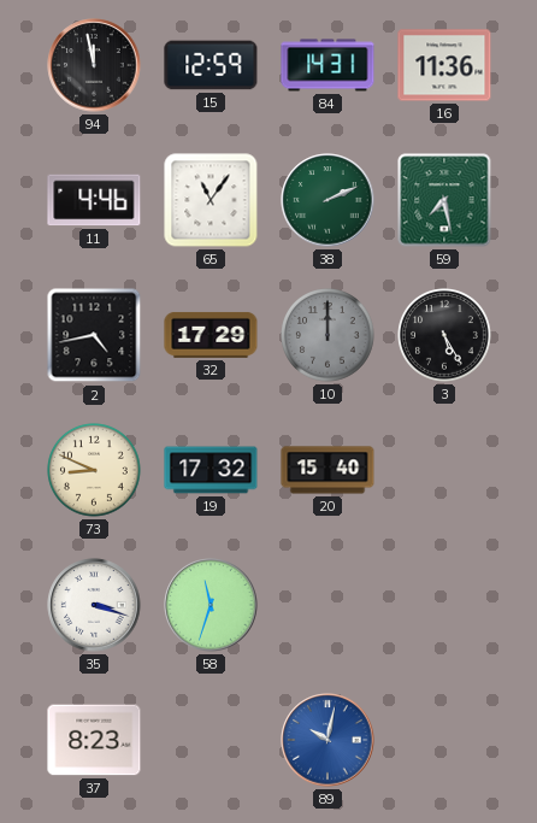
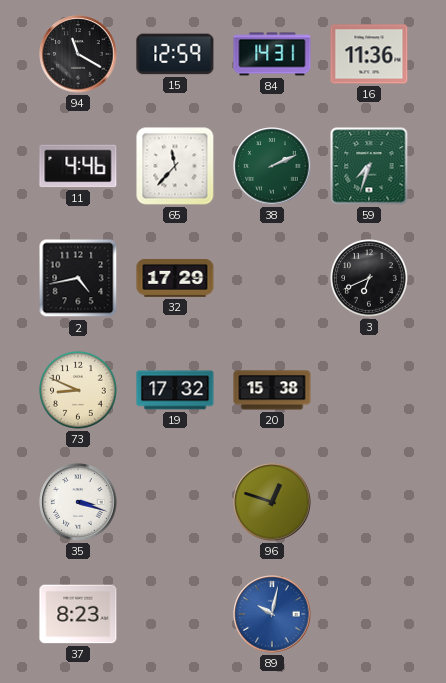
94: 11:58 -> 11:20 (78, 54)
65: 11:06 -> 11:37 (175, 166)
59: 7:28 -> 7:33 (369, 166)
10: 12:00 -> none (329, 336)
3: 5:25 -> 6:41 (370, 279)
20: 15:40 -> 15:38 (272, 390)
58: 11:33 -> none (211, 605)
96: none -> 12:48 (272, 502)
